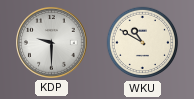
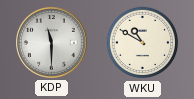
KDP: 9:30 -> 11:30 (52, 43)
